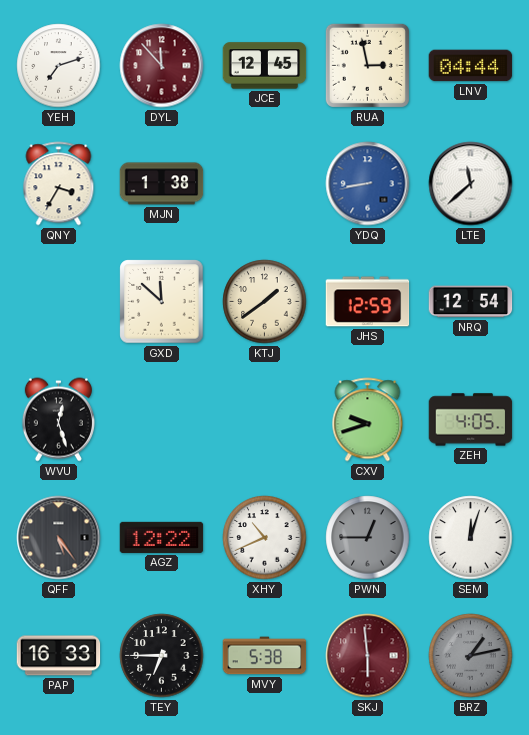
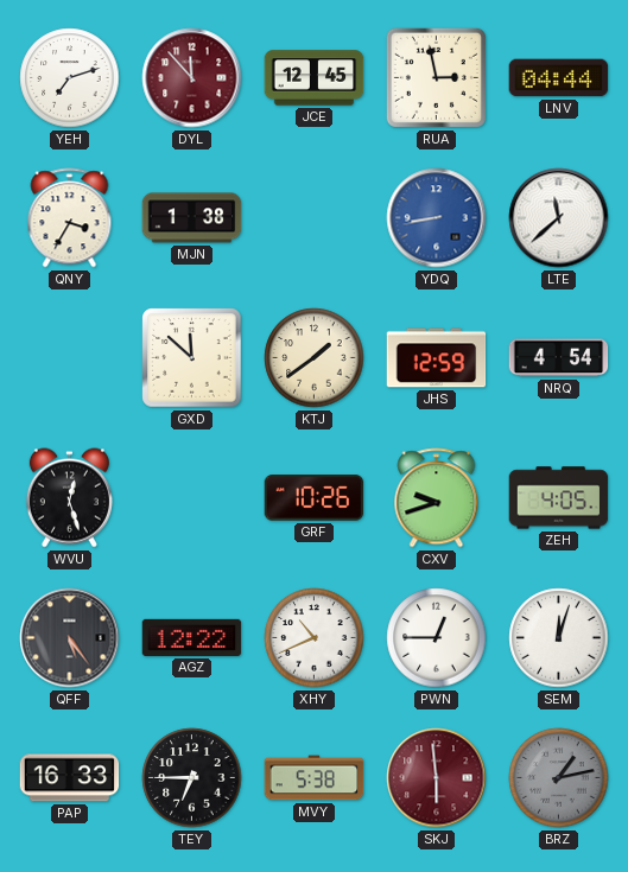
NRQ: 12:54 -> 4:54 (559, 358)
GRF: none -> 10:26 (315, 498)
PWN dial: grey -> white (437, 638)
